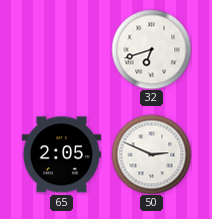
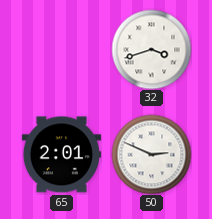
32: 6:42 -> 3:42 (151, 49)
65: 2:05 -> 2:01 (61, 155)
